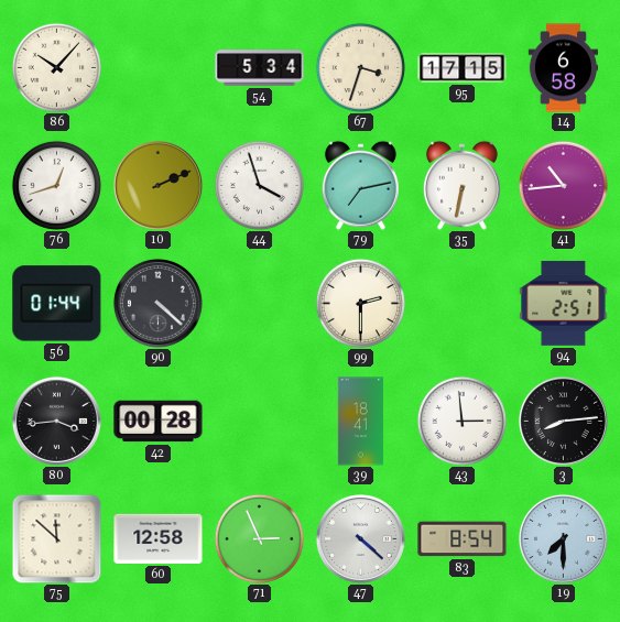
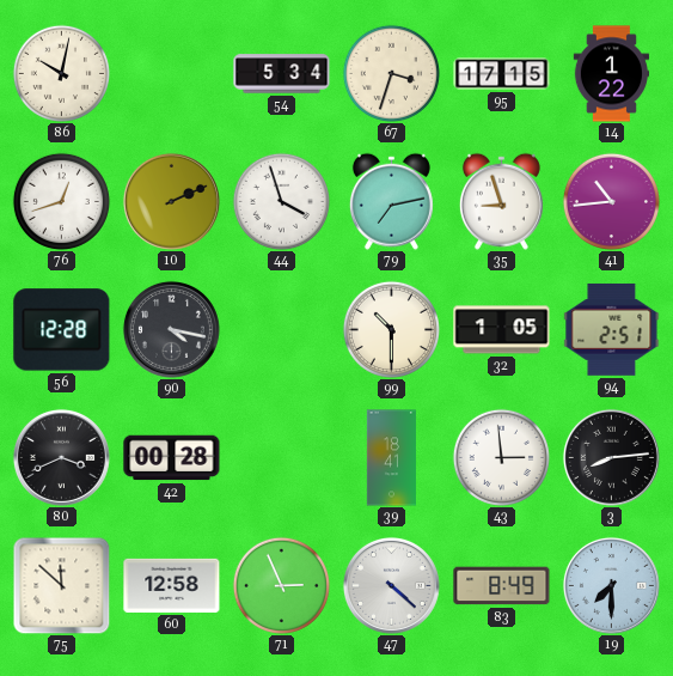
86: 10:07 -> 10:02 (61, 73)
14: 6:58 -> 1:22 (611, 74)
35: 6:32 -> 8:57 (501, 201)
56: 01:44 -> 12:28 (62, 330)
90: 4:22 -> 4:17 (171, 329)
99: 2:30 -> 10:30 (391, 329)
32: none -> 1:05 (502, 330)
80: 3:44 -> 3:41 (61, 457)
83: 8:54 -> 8:49 (502, 586)
